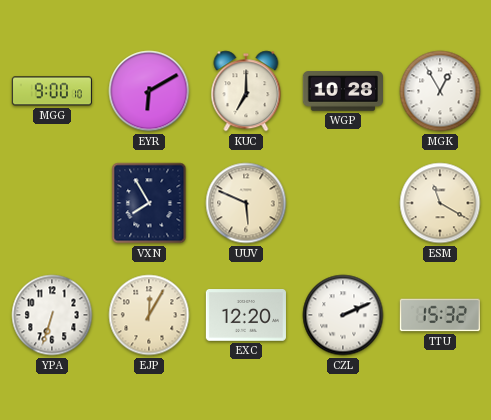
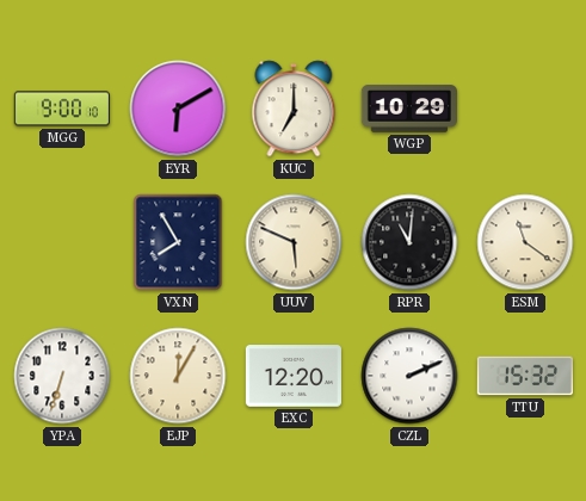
WGP: 10:28 -> 10:29 (408, 109)
MGK: 12:55 -> none (440, 91)
RPR: none -> 11:01 (409, 242)
ESM: 11:20 -> 11:21 (525, 242)
